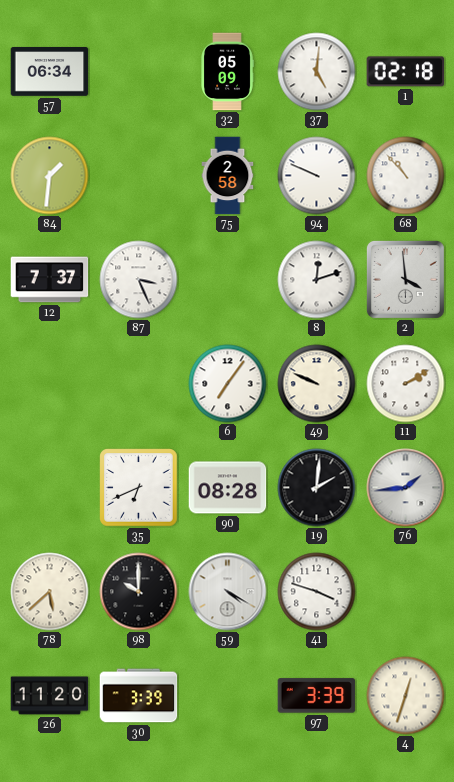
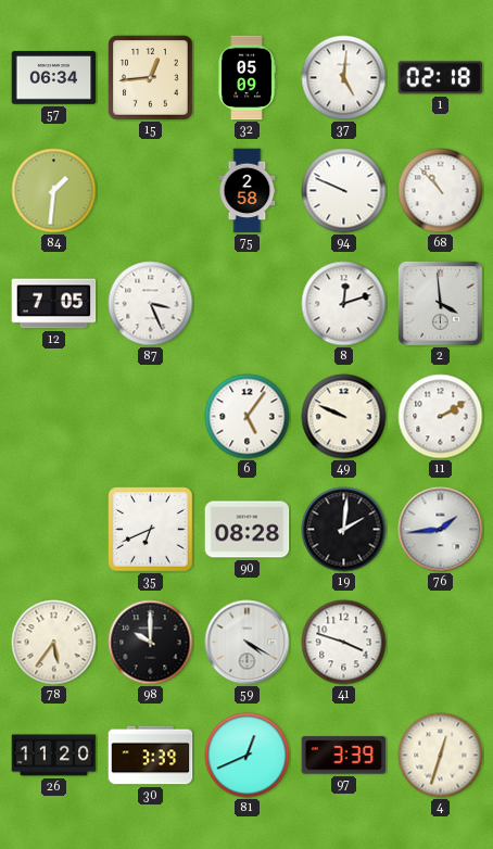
15: none -> 12:44 (151, 78)
12: 7:37 -> 7:05 (54, 304)
6: 7:06 -> 5:06 (248, 417)
78: 5:38 -> 5:36 (54, 643)
81: none -> 12:41 (248, 756)
